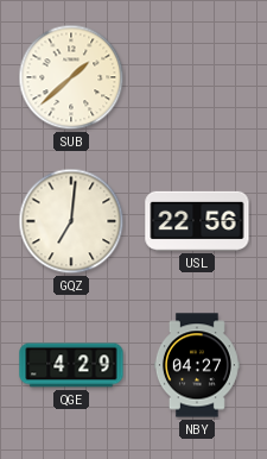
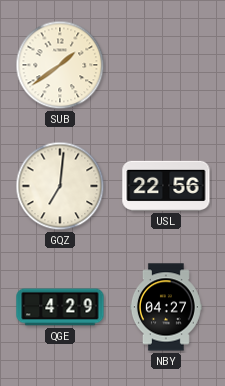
SUB: 1:38 -> 1:39 (60, 65)
